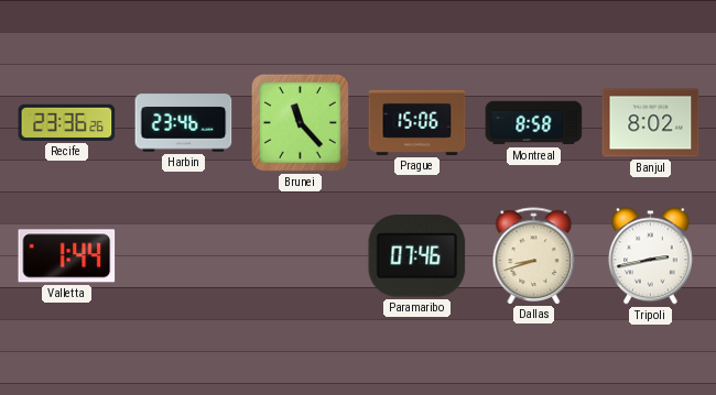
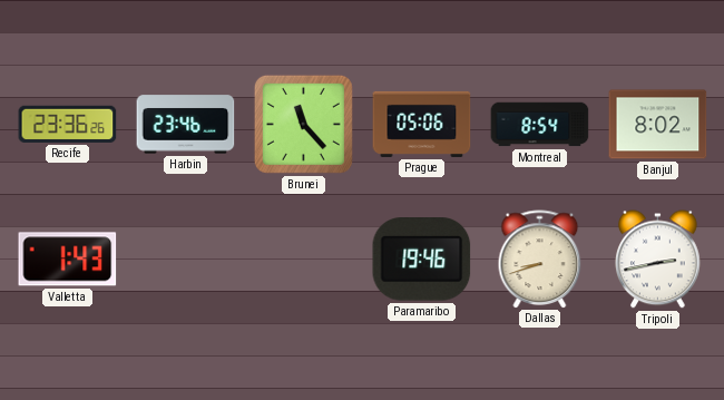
Prague: 15:06 -> 05:06 (422, 124)
Montreal: 8:58 -> 8:54 (540, 125)
Valletta: 1:44 -> 1:43 (68, 260)
Paramaribo: 07:46 -> 19:46 (422, 260)
